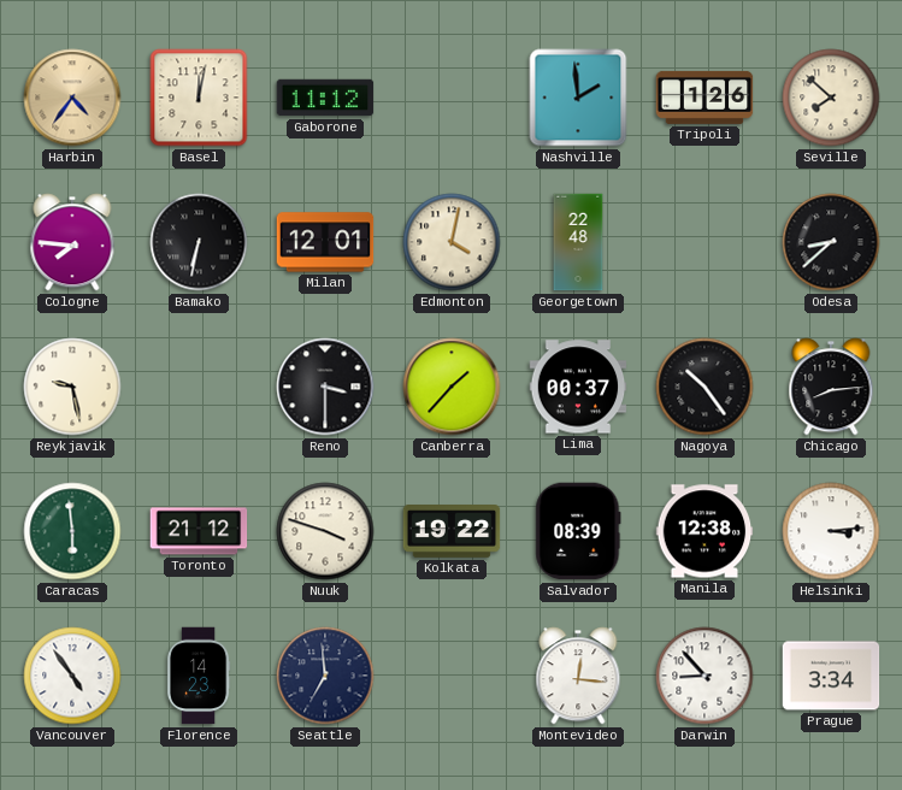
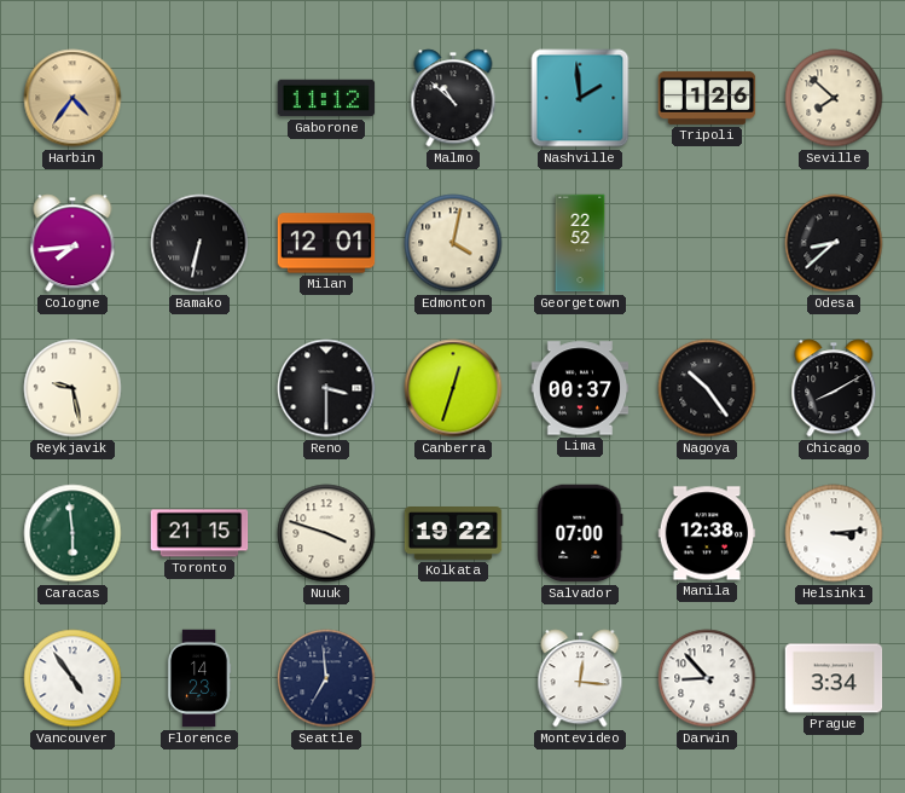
Basel: 12:02 -> none (199, 98)
Malmo: none -> 10:52 (453, 98)
Cologne: 7:46 -> 7:44 (72, 243)
Georgetown: 22:48 -> 22:52 (580, 243)
Canberra: 1:37 -> 12:33 (453, 388)
Chicago: 8:14 -> 8:10 (834, 388)
Toronto: 21:12 -> 21:15 (199, 533)
Salvador: 08:39 -> 07:00 (580, 533)
